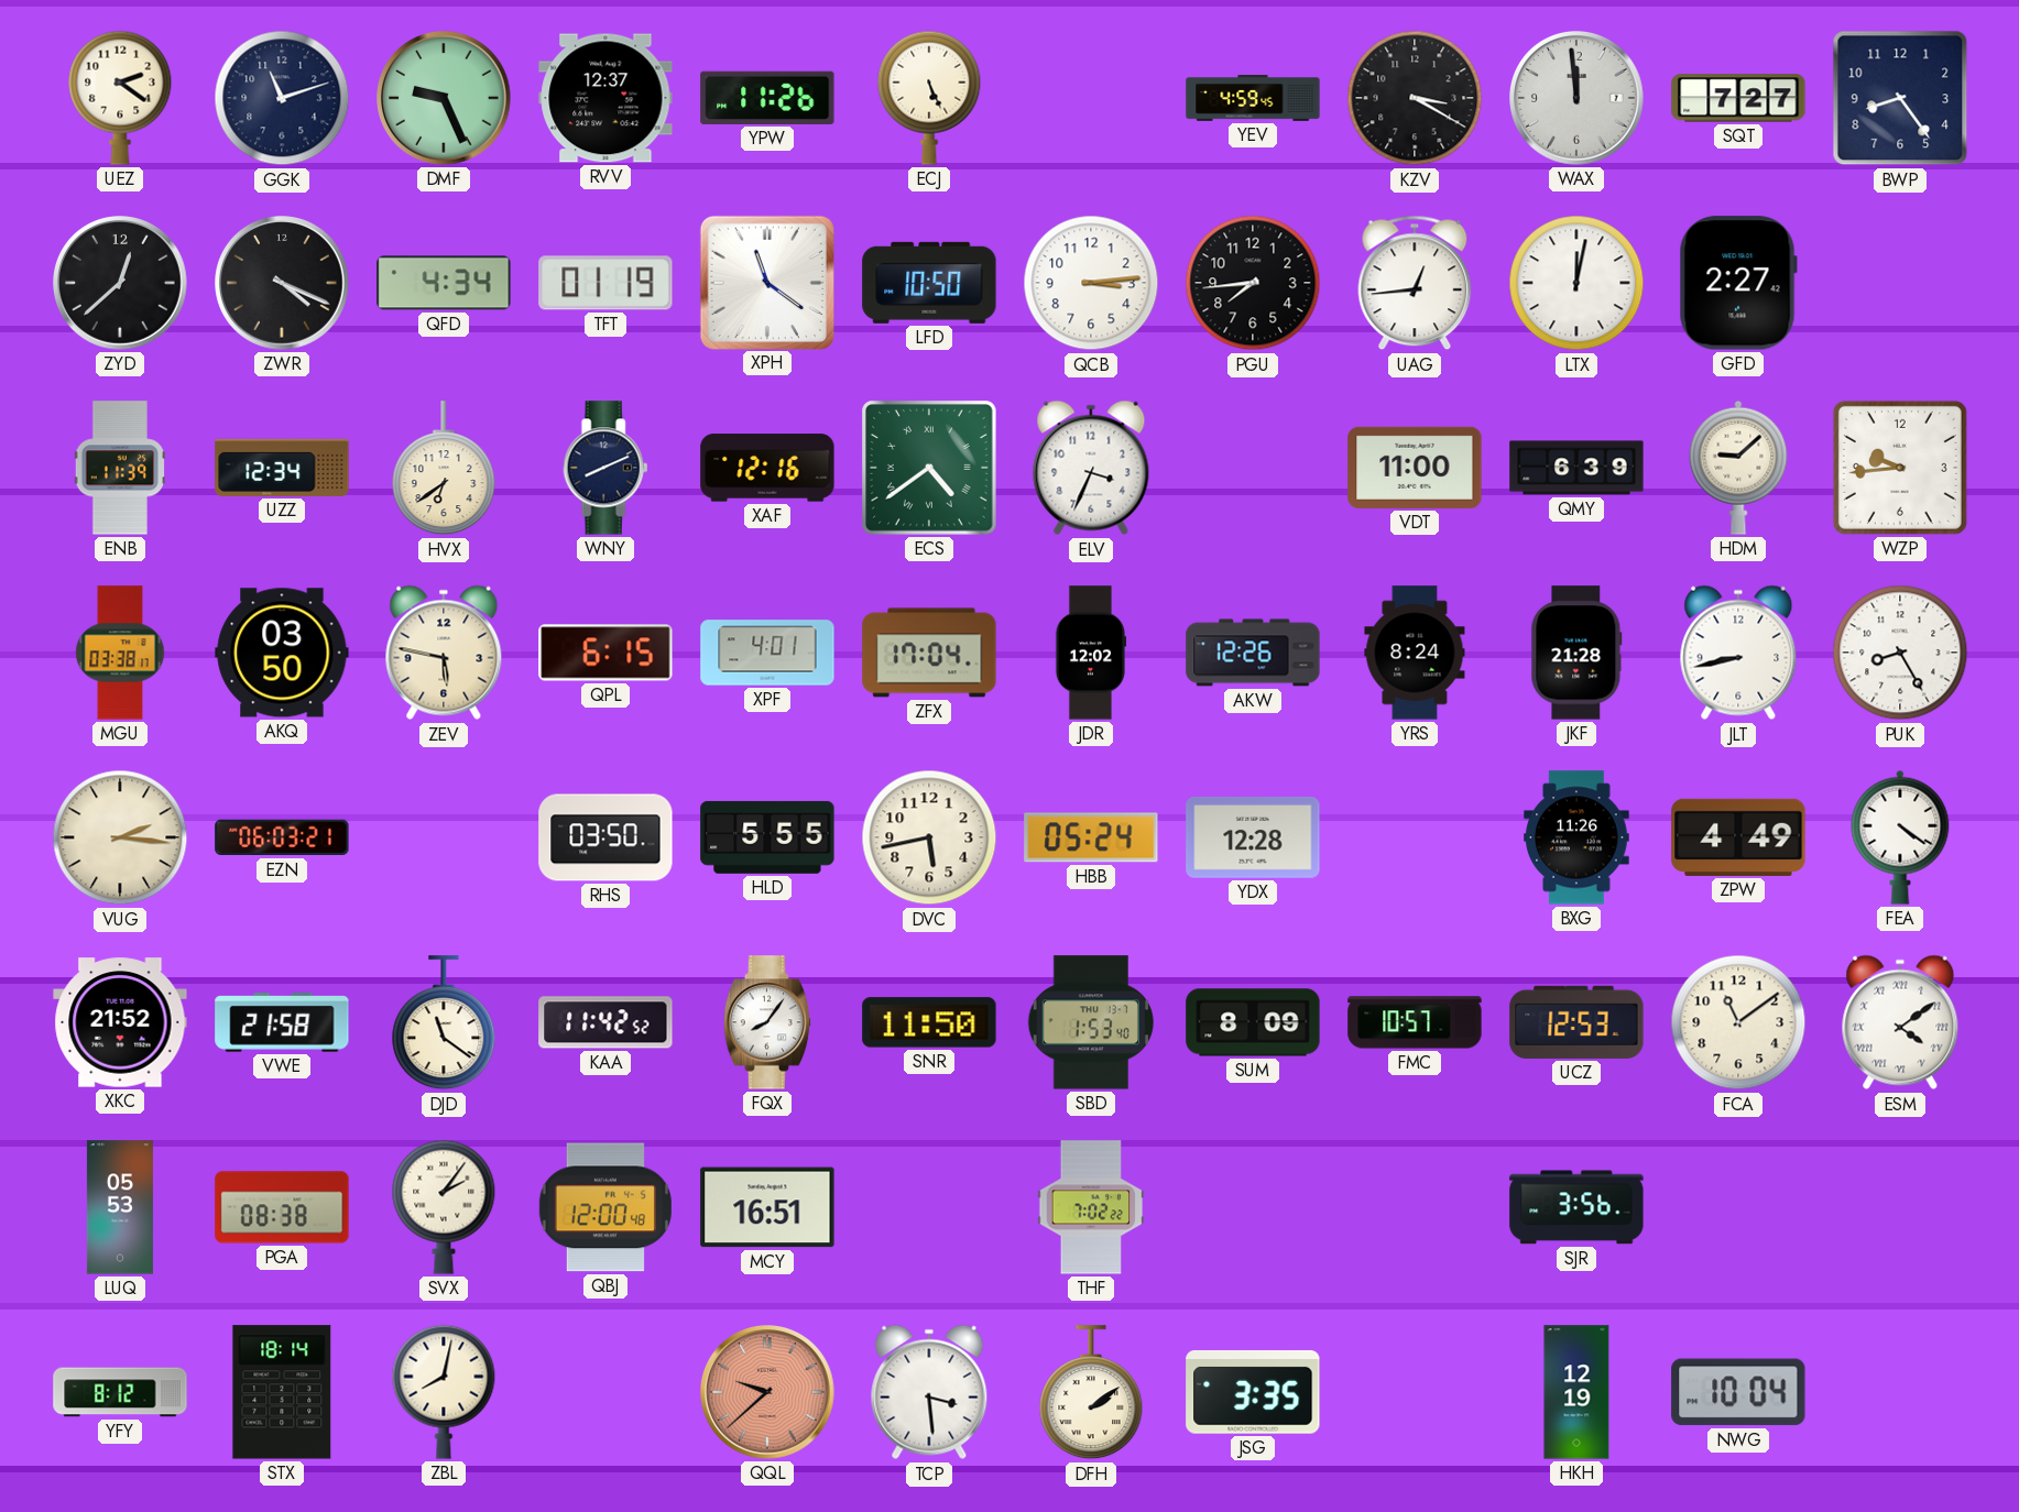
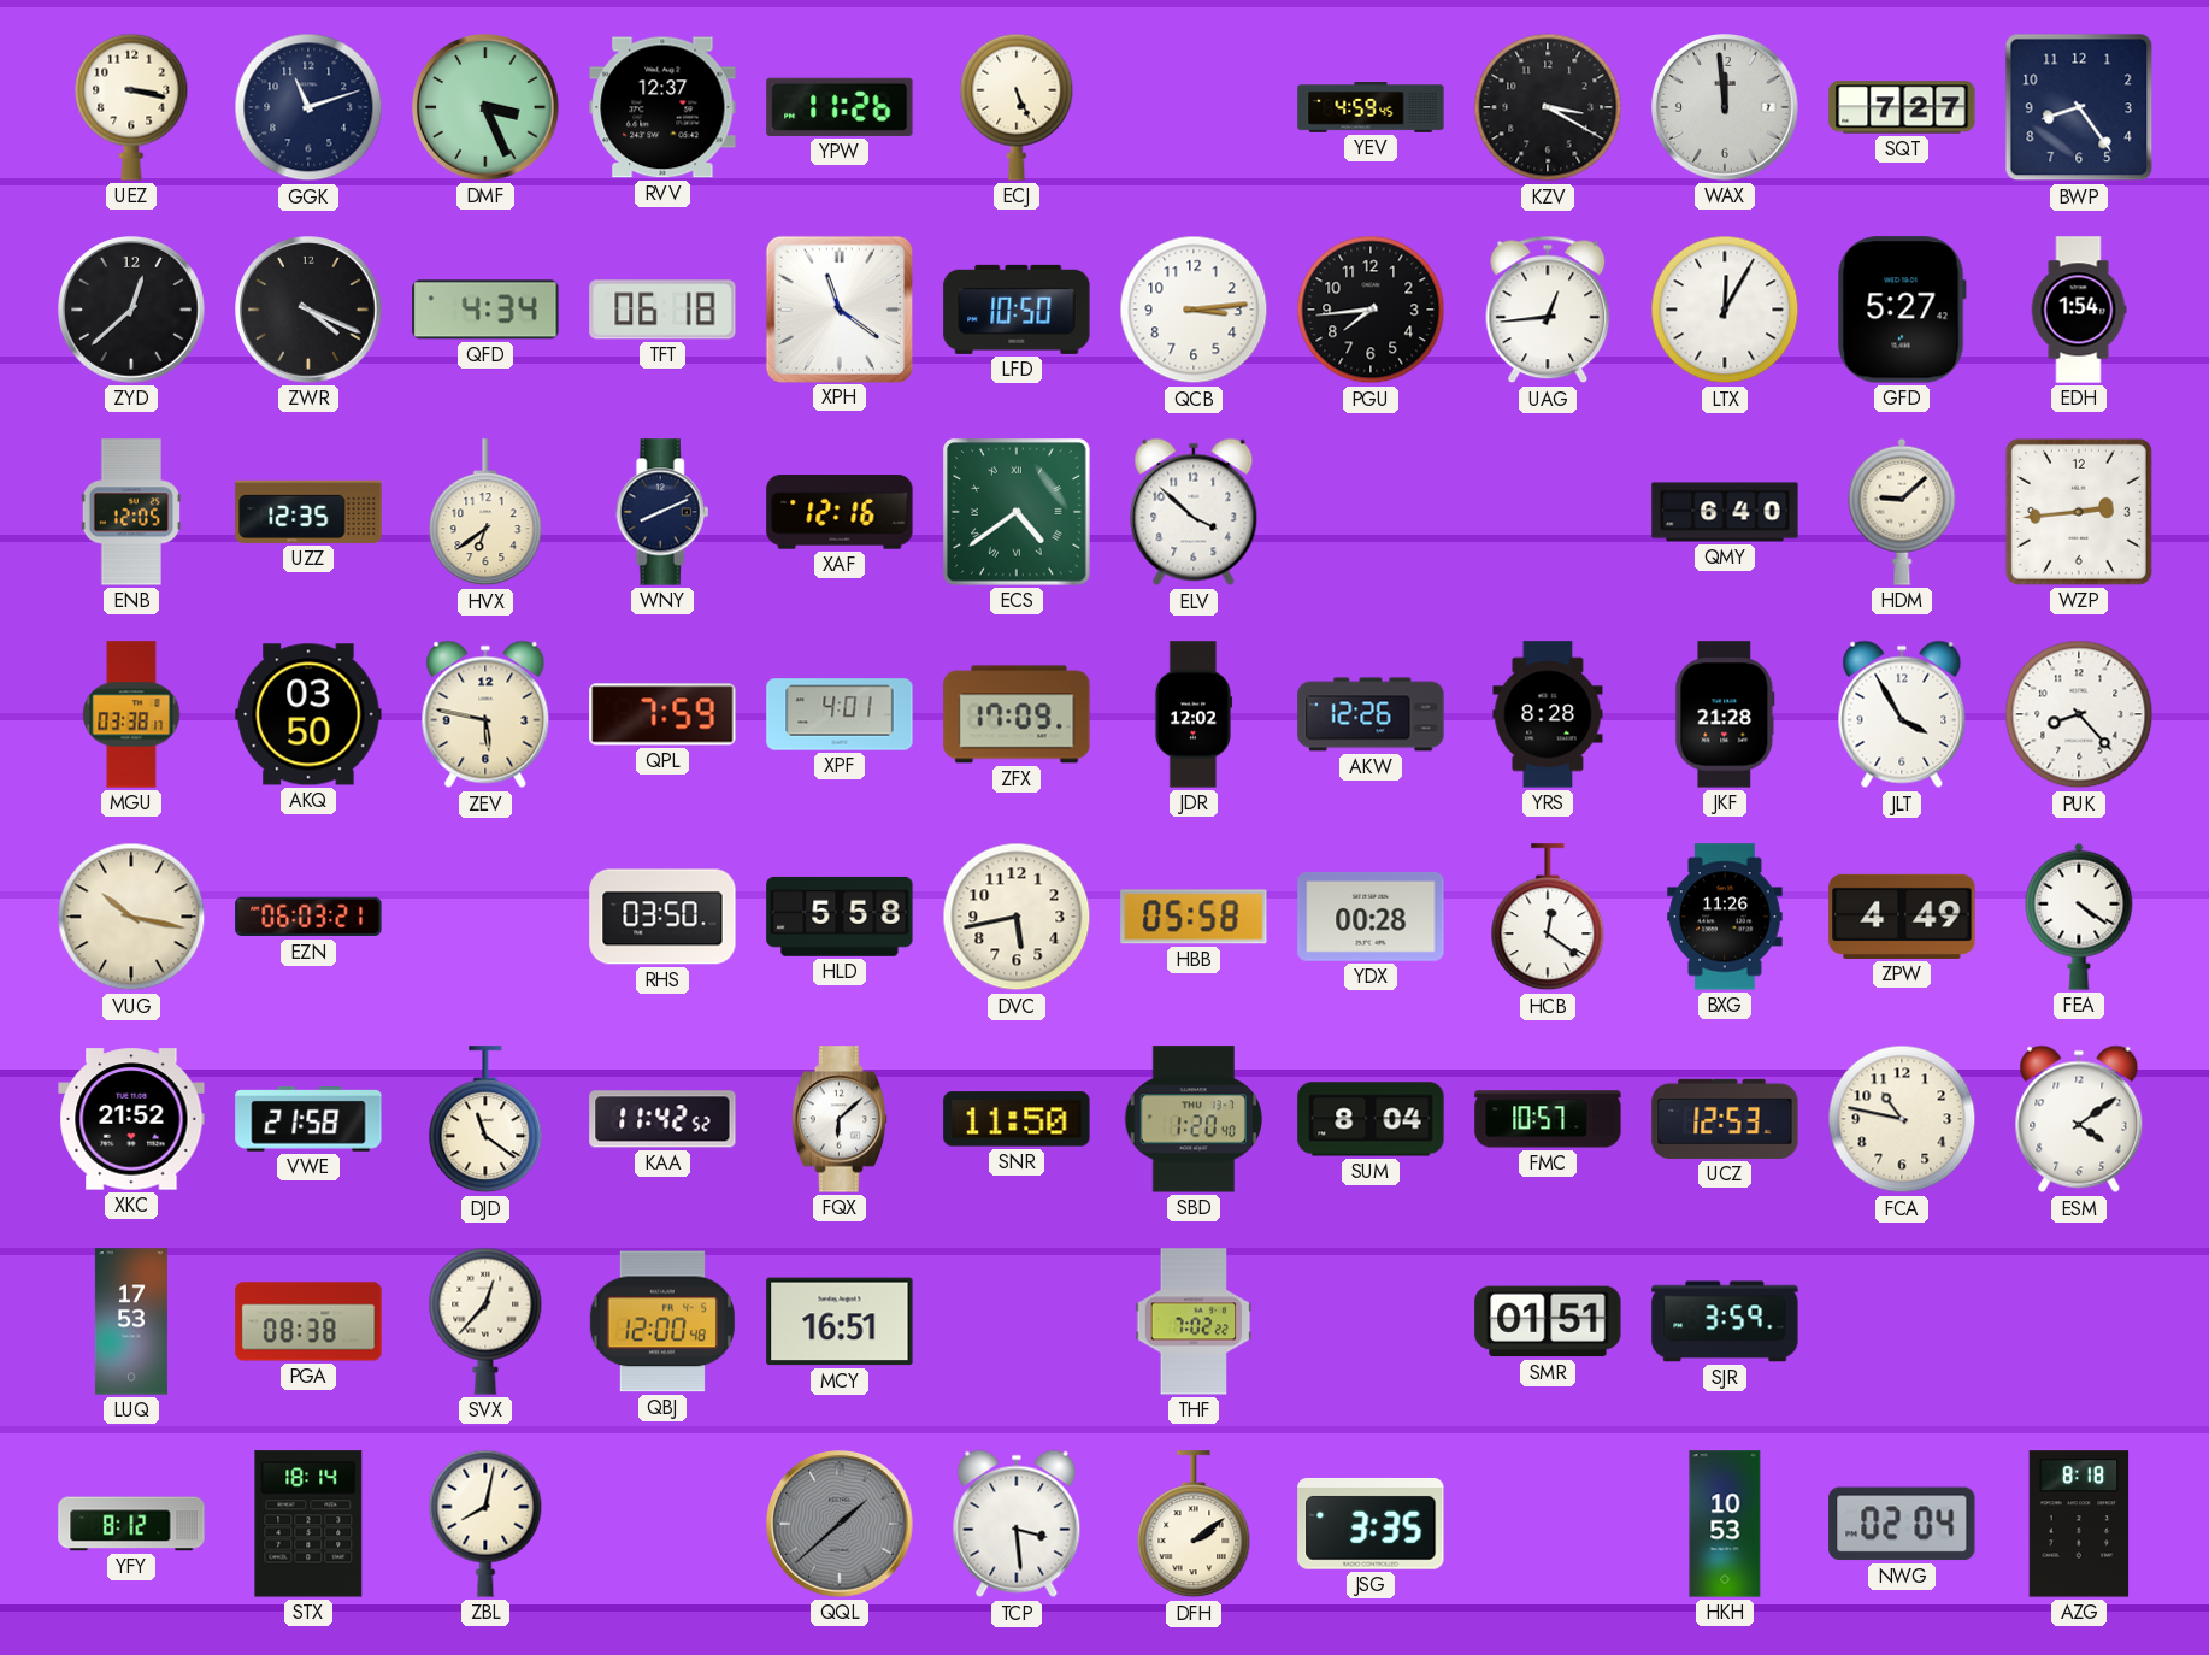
UEZ: 2:21 -> 3:17 (131, 107)
DMF: 9:26 -> 3:26 (485, 107)
TFT: 01:19 -> 06:18 (662, 310)
LTX: 12:02 -> 12:05 (1725, 310)
GFD: 2:27 -> 5:27 (1902, 310)
EDH: none -> 1:54 (2079, 310)
ENB: 11:39 -> 12:05 (131, 512)
UZZ: 12:34 -> 12:35 (308, 512)
ELV: 3:34 -> 3:52 (1194, 512)
VDT: 11:00 -> none (1415, 468)
QMY: 6:39 -> 6:40 (1725, 512)
WZP: 9:44 -> 2:44 (2079, 512)
QPL: 6:15 -> 7:59 (662, 714)
ZFX: 17:04 -> 17:09 (1017, 714)
YRS: 8:24 -> 8:28 (1548, 714)
JLT: 8:43 -> 3:55 (1902, 714)
PUK: 8:25 -> 8:23 (2079, 714)
VUG: 2:16 -> 10:17 (131, 917)
HLD: 5:55 -> 5:58 (840, 917)
HBB: 05:24 -> 05:58 (1194, 917)
YDX: 12:28 -> 00:28 (1371, 918)
HCB: none -> 12:21 (1548, 918)
FQX: 8:06 -> 6:08 (840, 1119)
SBD: 1:53 -> 1:20 (1194, 1119)
SUM: 8:09 -> 8:04 (1371, 1119)
FCA: 11:09 -> 10:47 (1902, 1119)
ESM numerals: Roman -> Arabic (2079, 1119)
LUQ: 05:53 -> 17:53 (131, 1321)
SVX: 2:06 -> 12:37 (485, 1321)
SMR: none -> 01:51 (1548, 1321)
SJR: 3:56 -> 3:59 (1725, 1321)
QQL: 9:38 -> 1:38 (840, 1524)
QQL dial: salmon -> grey (840, 1524)
HKH: 12:19 -> 10:53 (1725, 1524)
NWG: 10:04 -> 02:04 (1902, 1524)
AZG: none -> 8:18 (2079, 1524)
